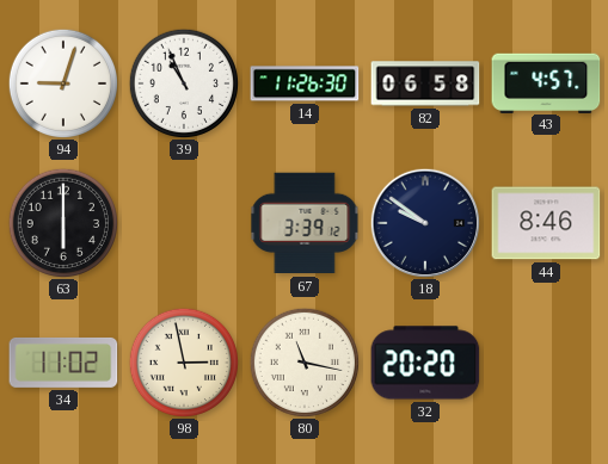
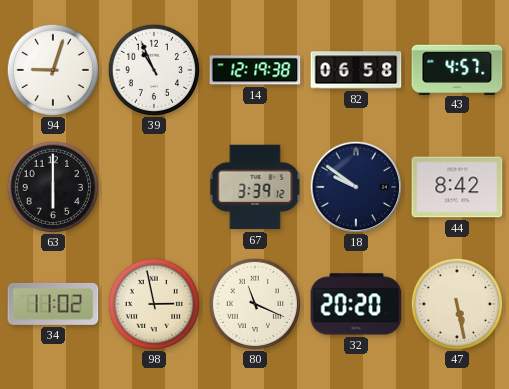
14: 11:26 -> 12:19 (255, 70)
44: 8:46 -> 8:42 (457, 187)
80: 11:17 -> 11:19 (254, 303)
47: none -> 5:28 (456, 303)
